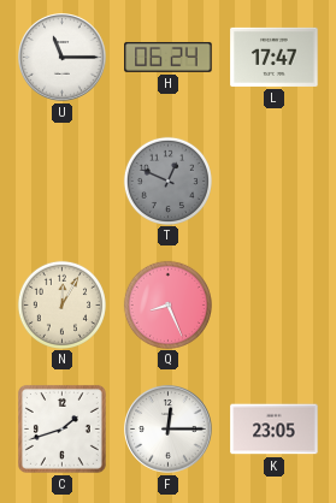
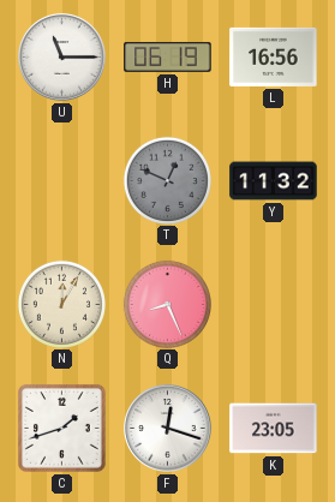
H: 06:24 -> 06:19 (168, 56)
L: 17:47 -> 16:56 (274, 56)
Y: none -> 11:32 (274, 181)
F: 12:15 -> 12:18 (168, 429)
